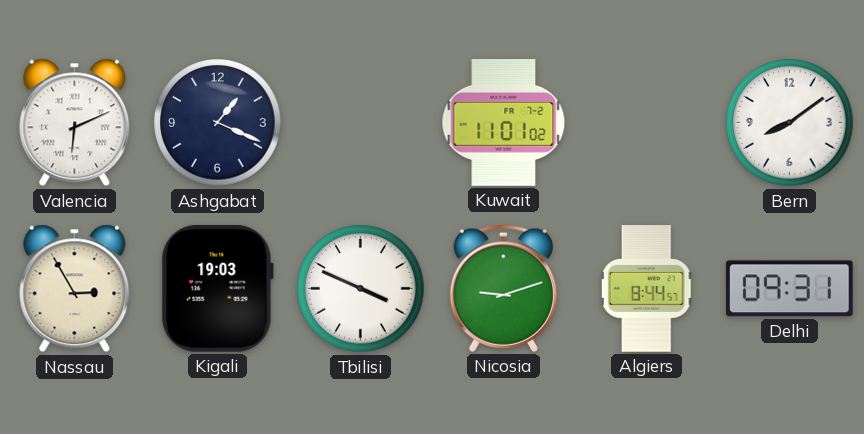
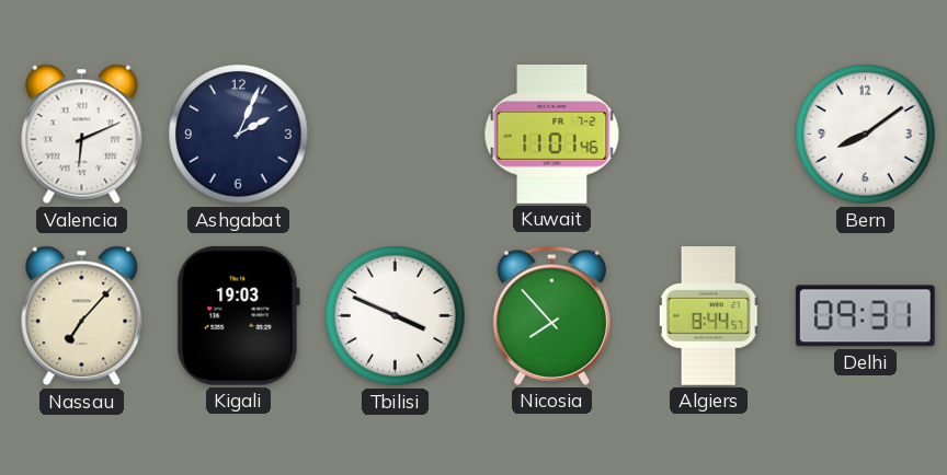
Ashgabat: 1:19 -> 2:04 (239, 135)
Kuwait: 11:01:02 -> 11:01:46 (552, 135)
Nassau: 2:55 -> 7:07 (82, 316)
Nicosia: 9:12 -> 7:53 (551, 315)
